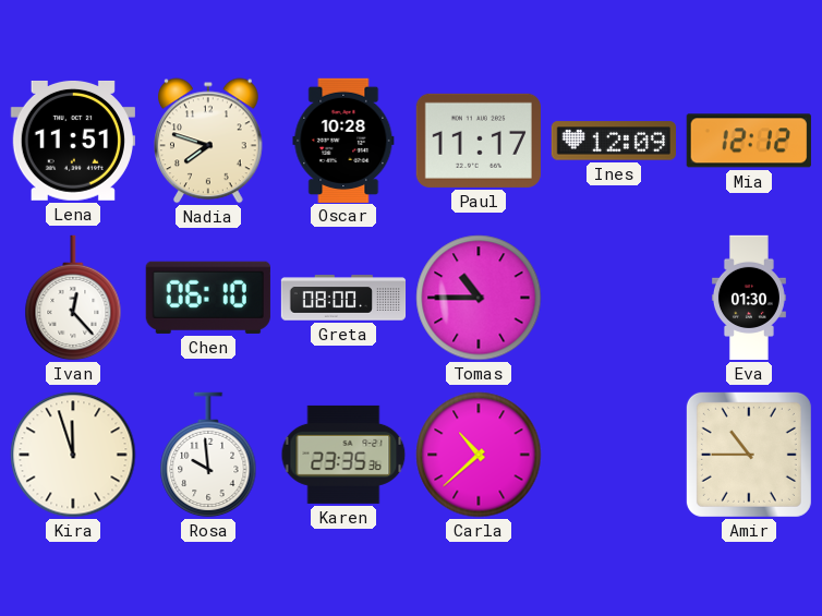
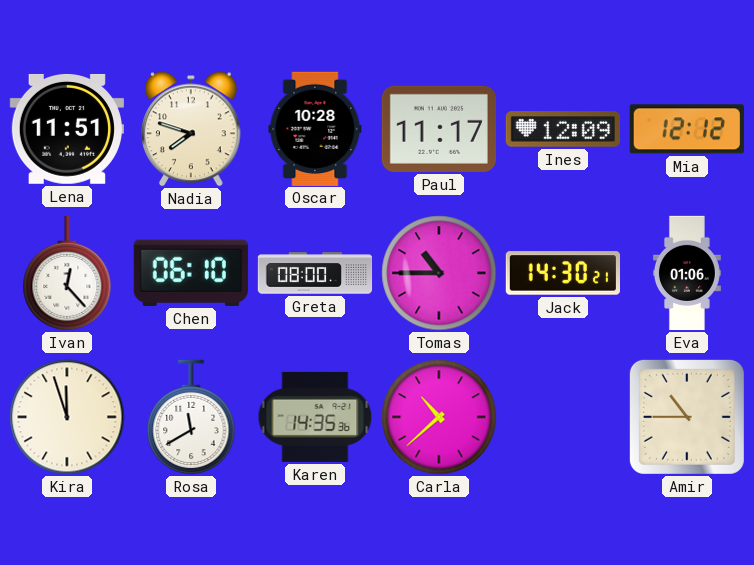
Jack: none -> 14:30 (562, 273)
Eva: 01:30 -> 01:06 (687, 273)
Rosa: 9:59 -> 11:40 (191, 417)
Karen: 23:35 -> 14:35 (315, 417)
